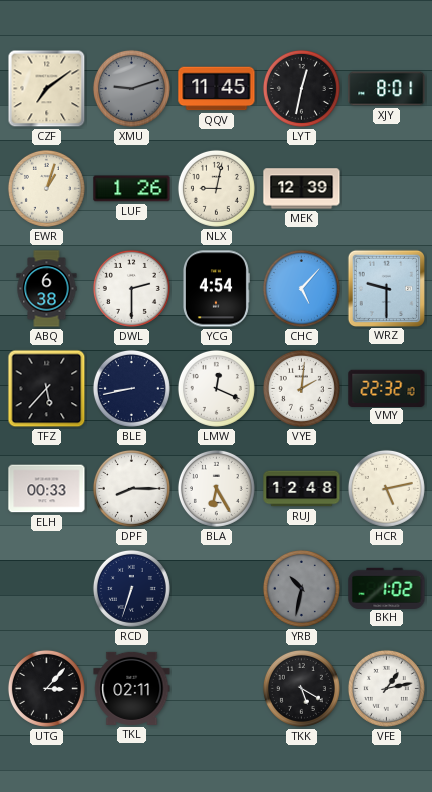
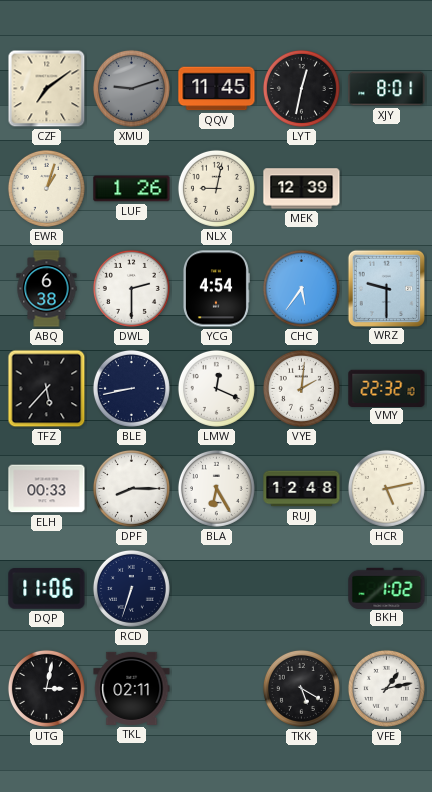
CHC: 5:07 -> 5:36 (301, 288)
DQP: none -> 11:06 (47, 589)
YRB: 10:32 -> none (301, 588)
UTG: 3:07 -> 3:02 (46, 688)
